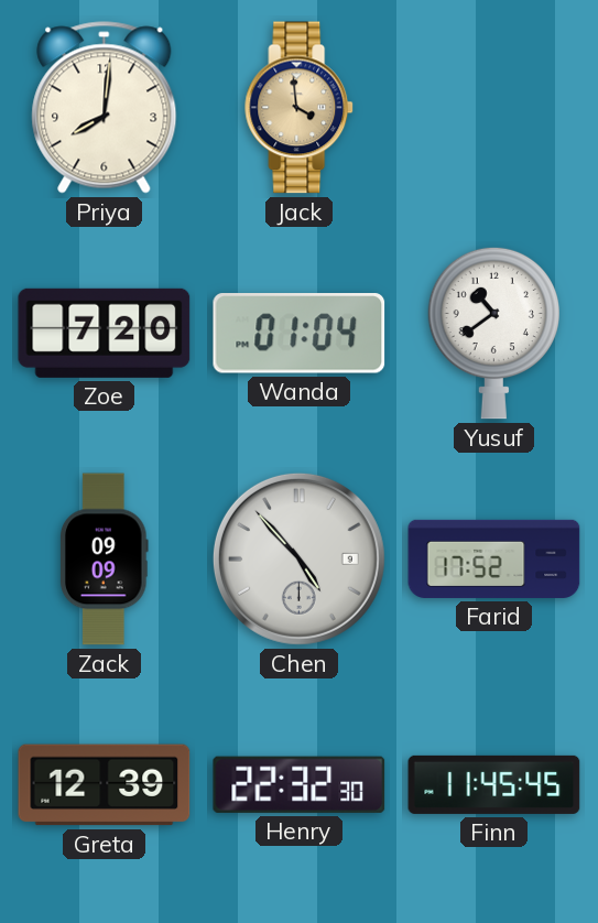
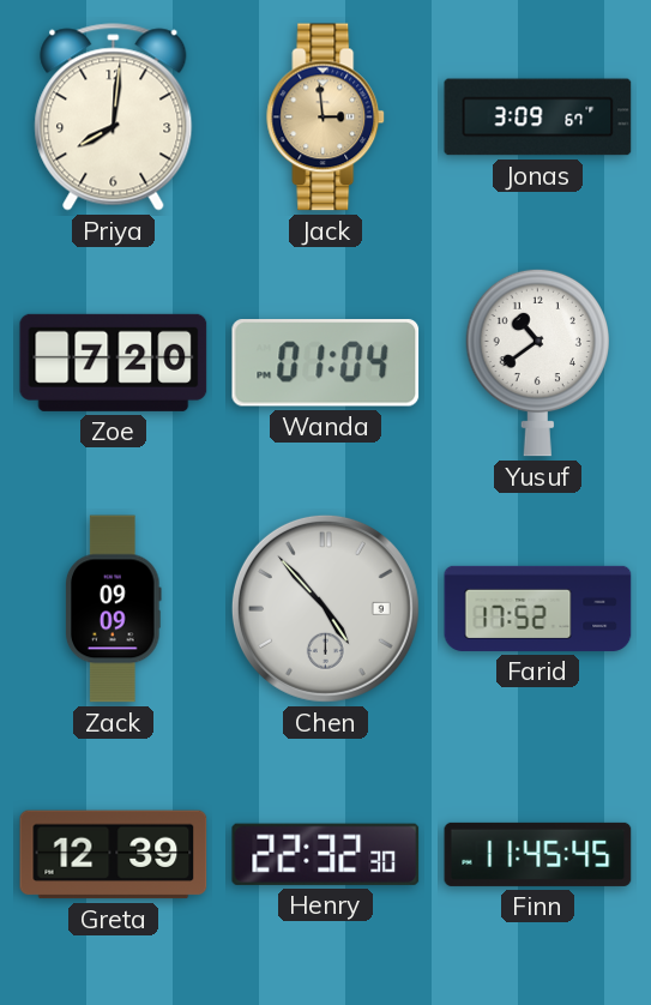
Jack: 3:59 -> 2:59 (326, 118)
Jonas: none -> 3:09 (538, 118)
